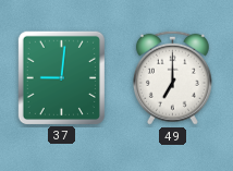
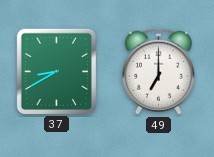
37: 9:01 -> 8:40 (56, 71)
